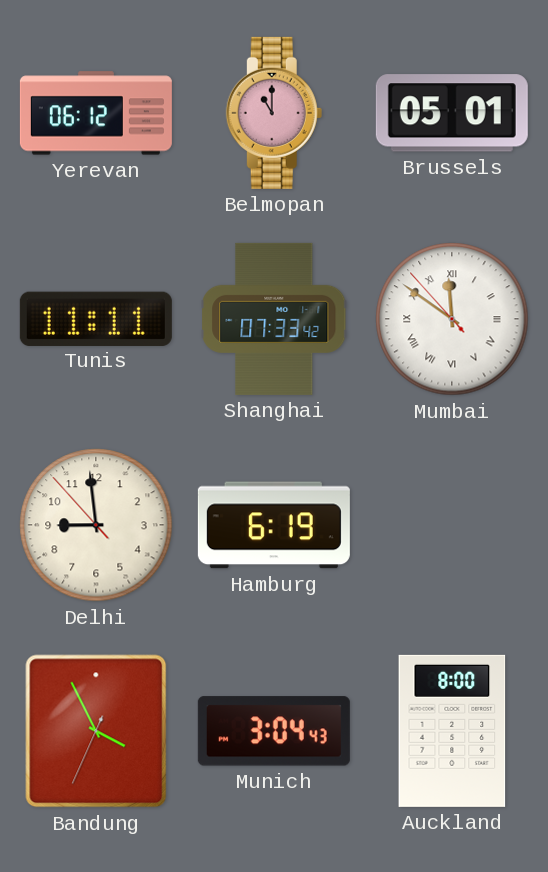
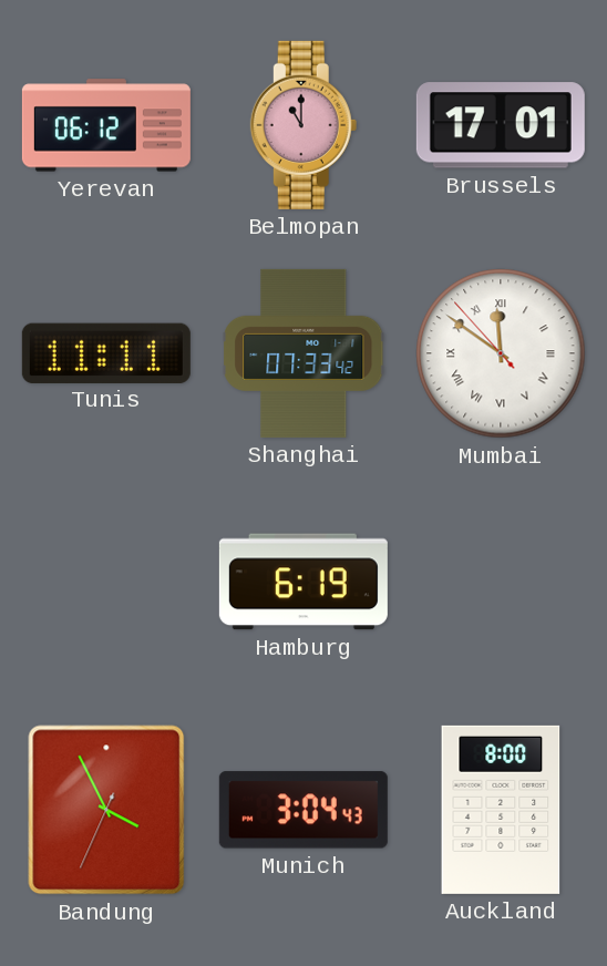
Brussels: 05:01 -> 17:01 (501, 125)
Delhi: 8:58 -> none (96, 525)
